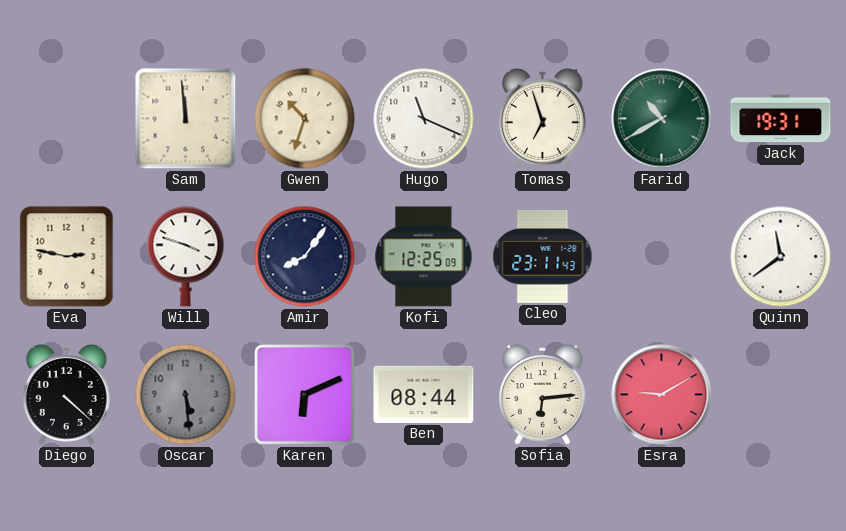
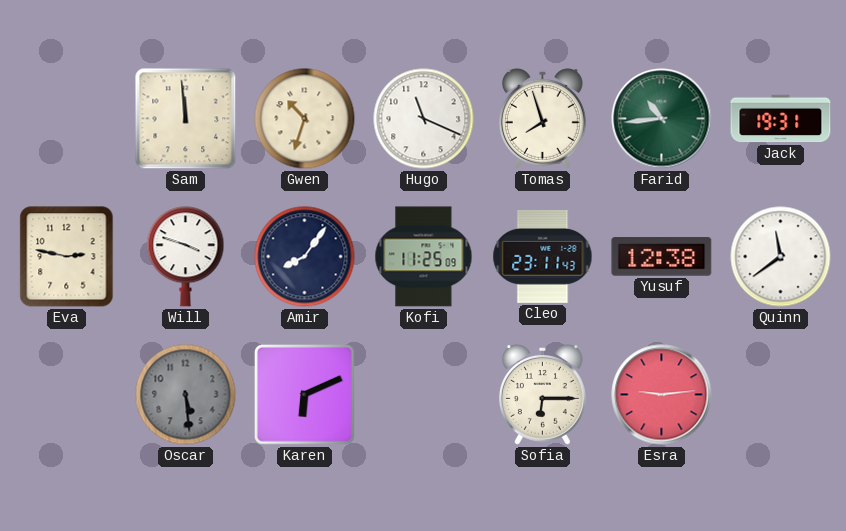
Tomas: 6:57 -> 7:57 (542, 119)
Farid: 10:40 -> 10:44 (662, 119)
Kofi: 12:25 -> 11:25 (424, 257)
Yusuf: none -> 12:38 (662, 257)
Diego: 4:22 -> none (66, 395)
Ben: 08:44 -> none (424, 394)
Sofia: 6:14 -> 6:15 (542, 395)
Esra: 9:10 -> 9:14 (662, 395)
